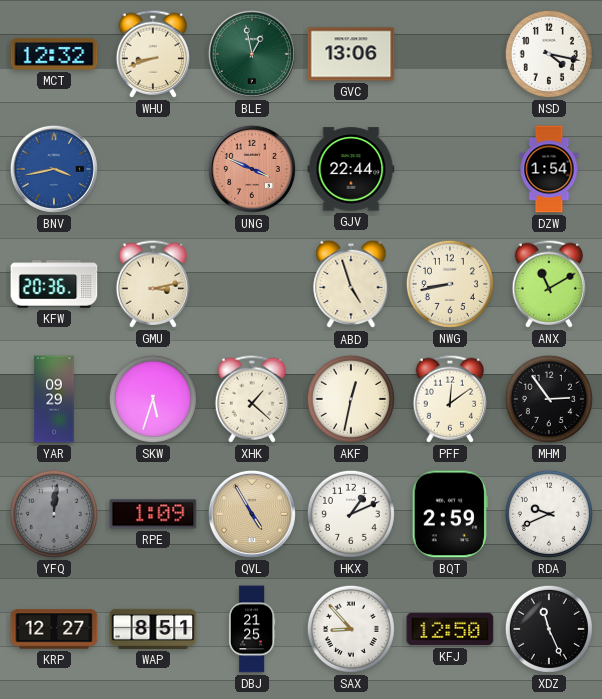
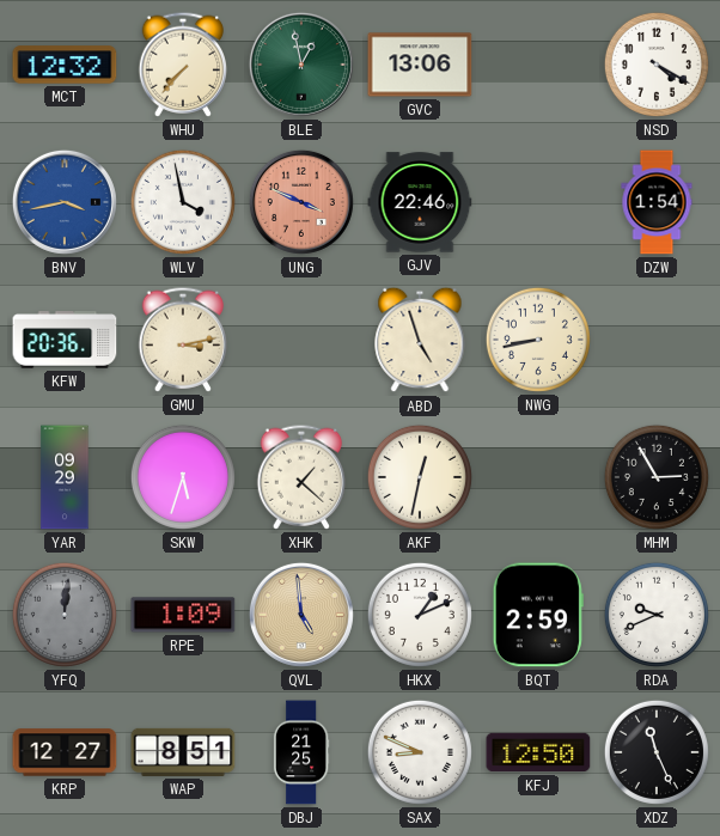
WHU: 8:42 -> 7:37 (183, 65)
NSD: 4:17 -> 4:20 (657, 65)
WLV: none -> 3:58 (183, 202)
GJV: 22:44 -> 22:46 (420, 202)
ANX: 11:10 -> none (549, 284)
PFF: 12:09 -> none (450, 399)
MHM: 2:54 -> 2:55 (657, 477)
QVL: 4:55 -> 4:59 (301, 615)
SAX: 8:53 -> 8:49 (420, 752)
